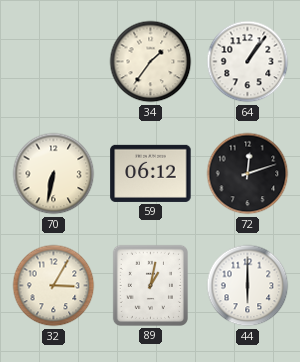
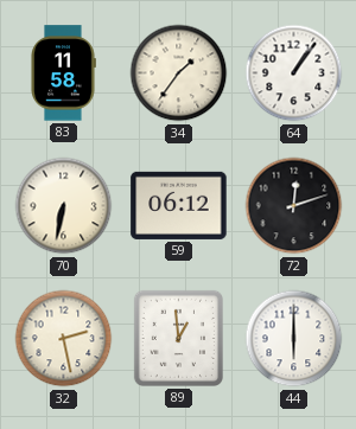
83: none -> 11:58 (63, 73)
32: 3:05 -> 2:28 (64, 339)
89: 1:02 -> 12:59 (178, 338)
